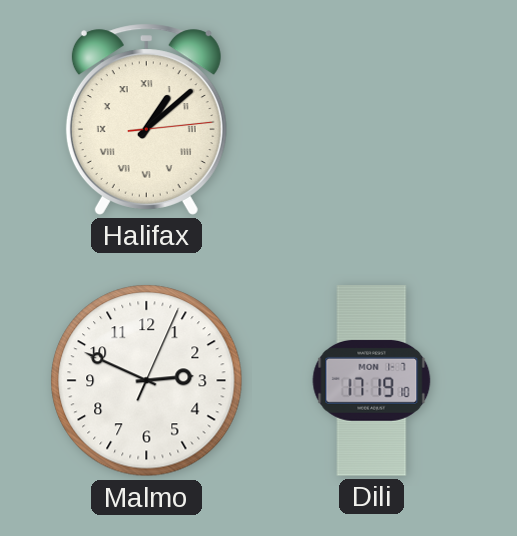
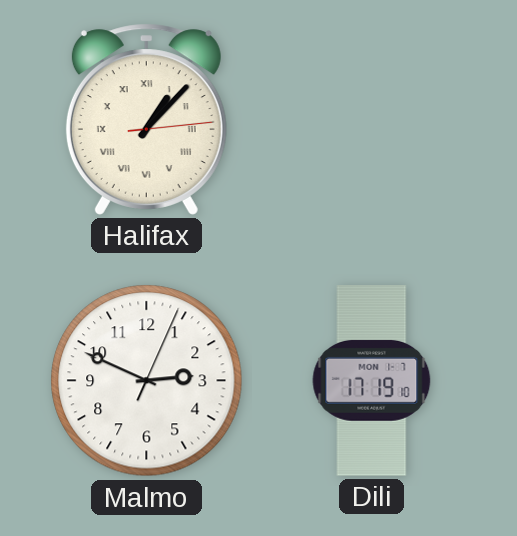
Halifax: 1:08 -> 1:07 (146, 119)
